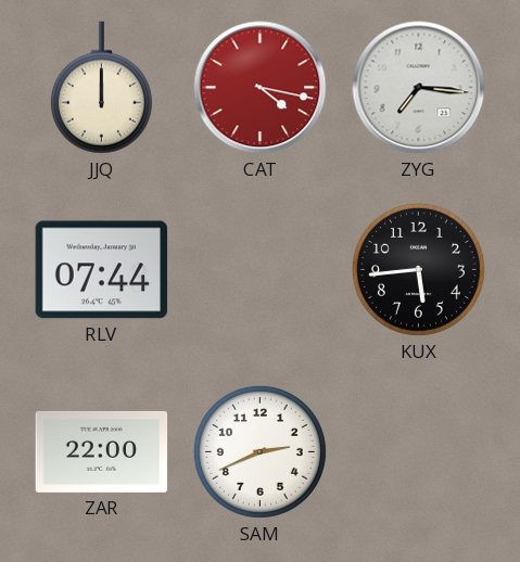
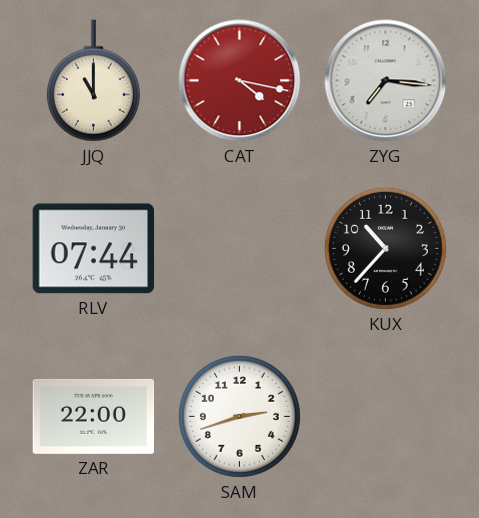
JJQ: 12:00 -> 11:00 (93, 81)
KUX: 5:44 -> 10:37 (385, 248)
SAM: 2:41 -> 2:42 (239, 416)
